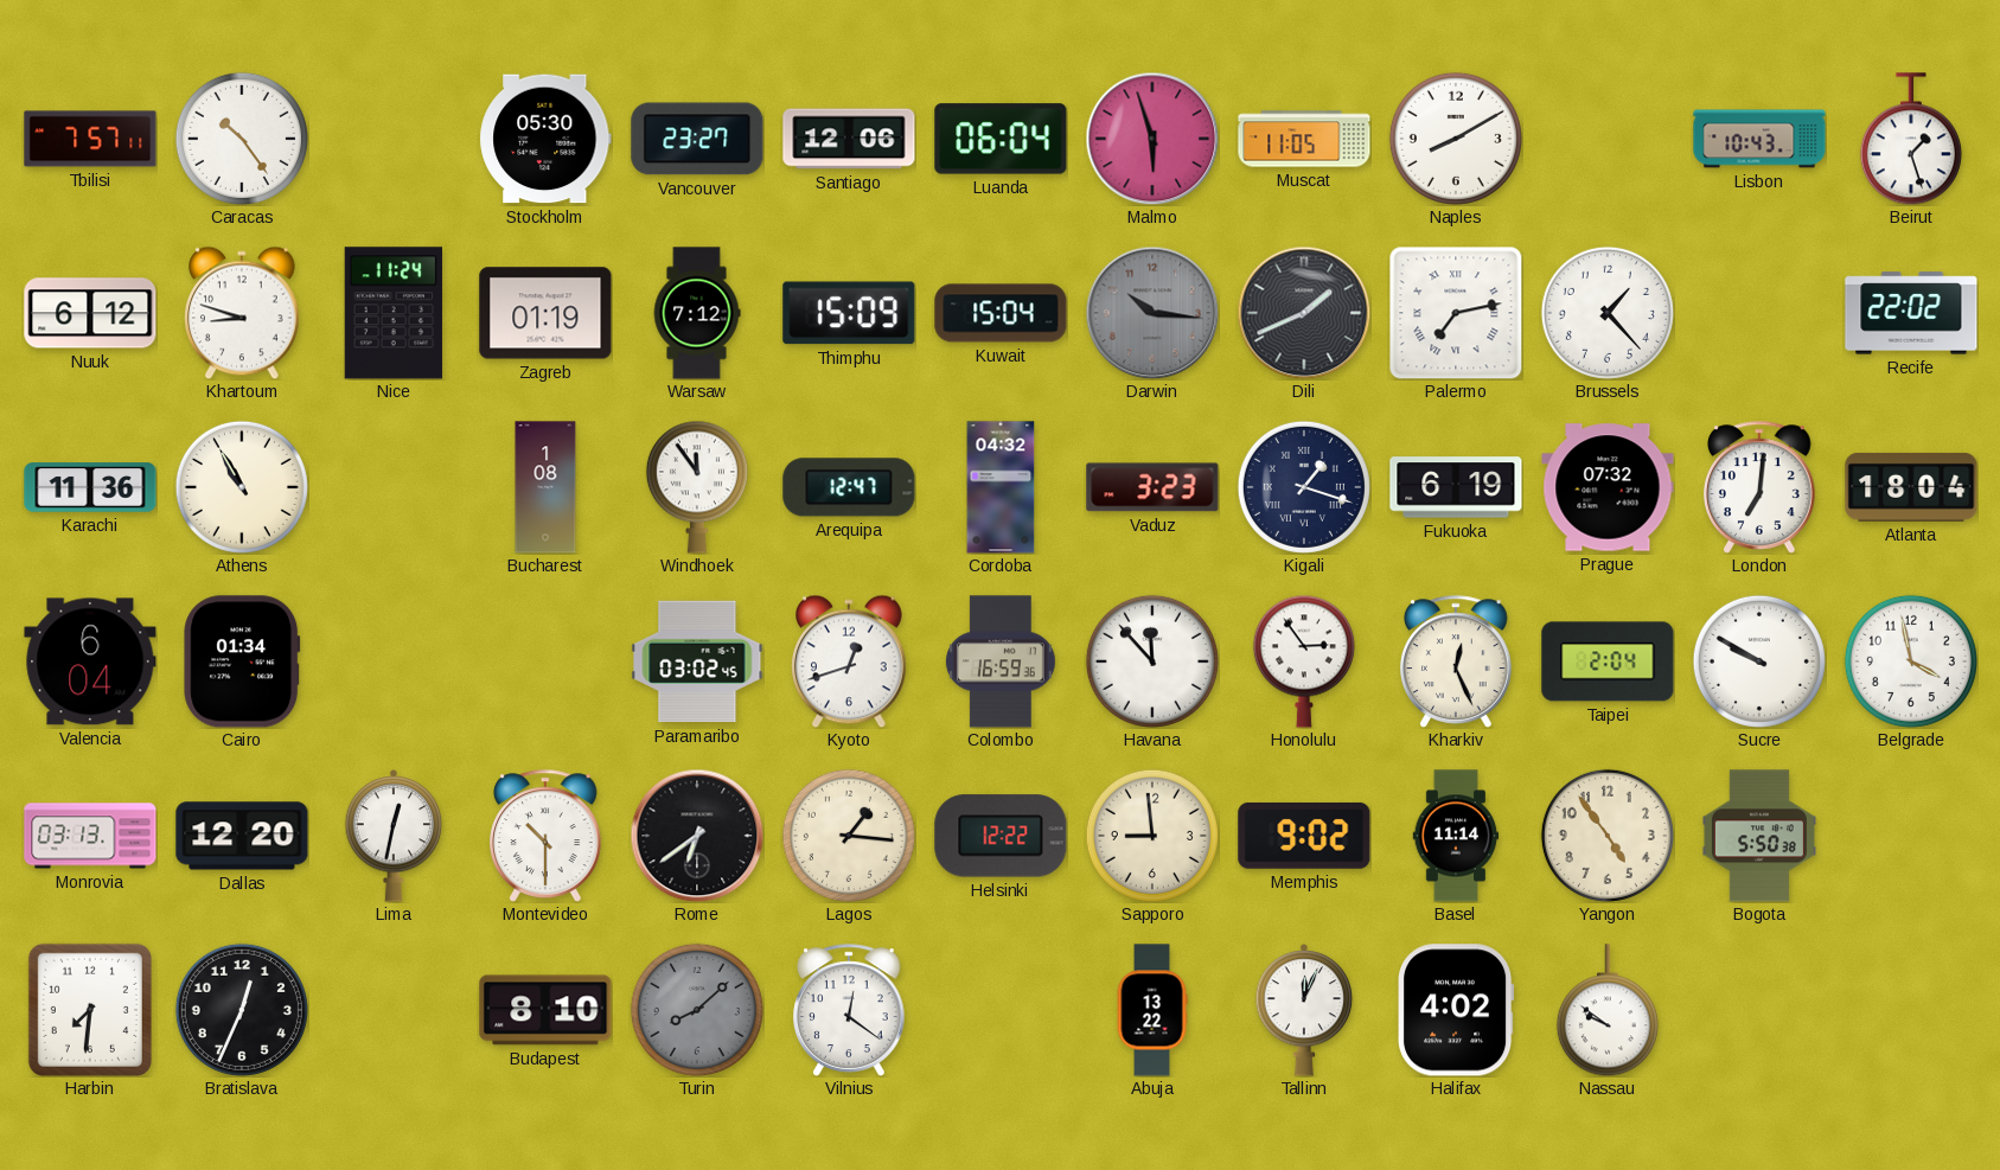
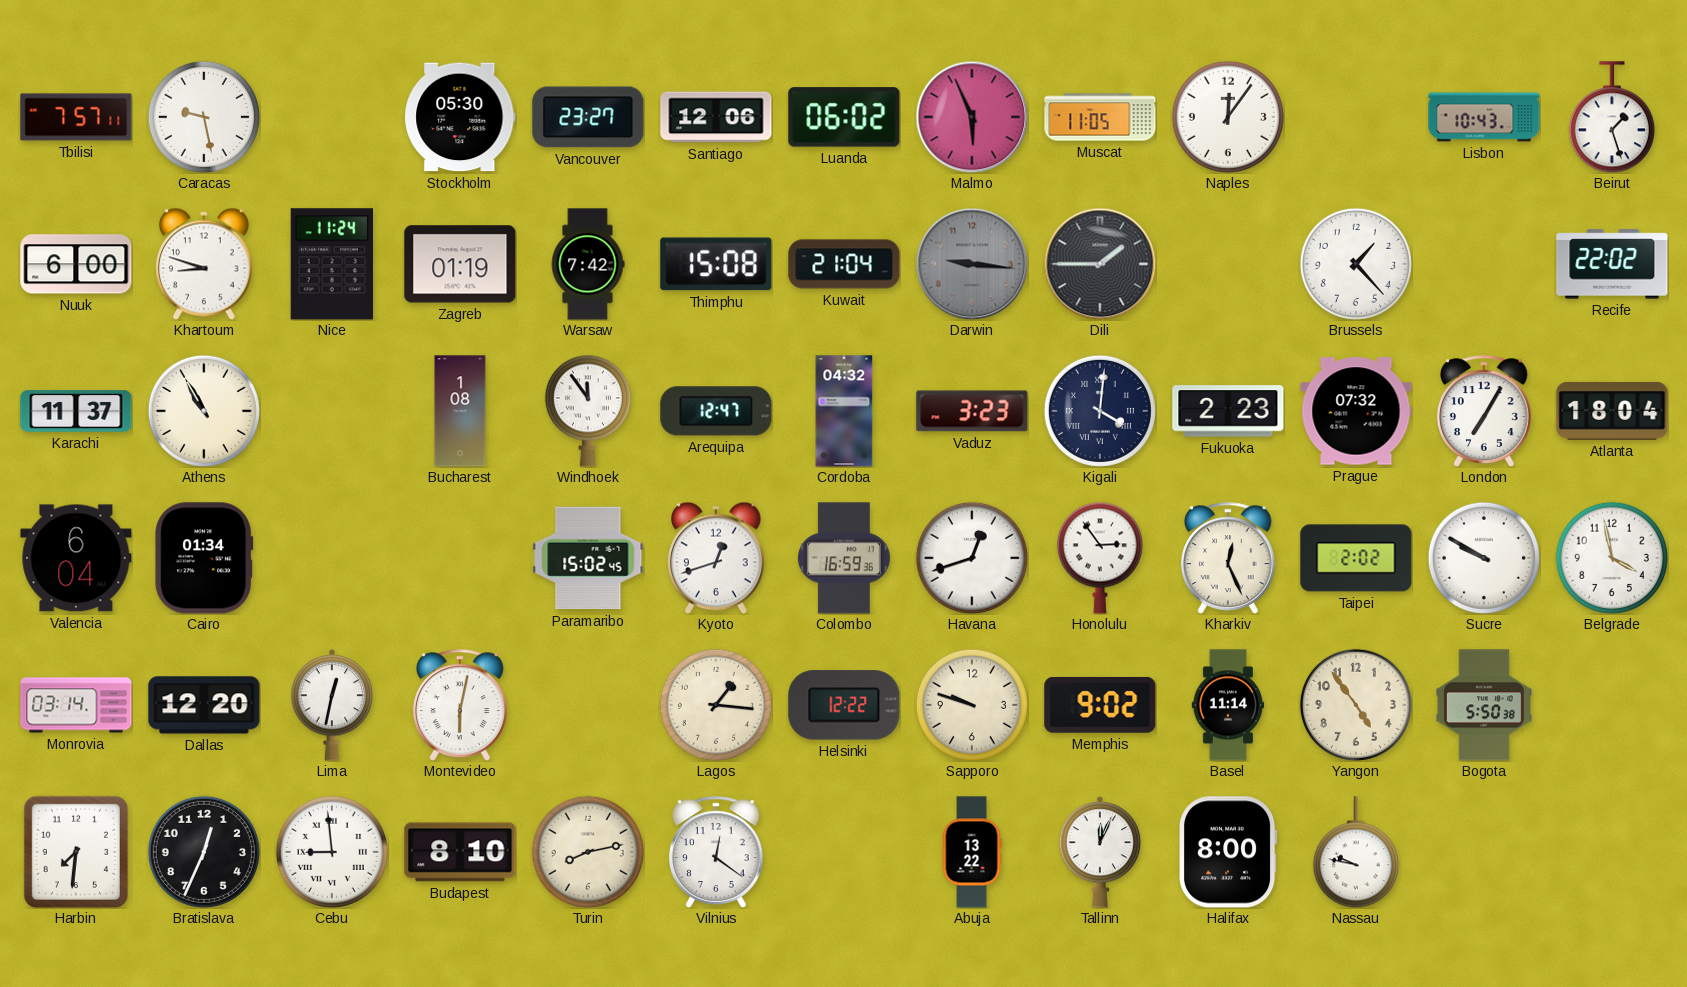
Caracas: 10:24 -> 9:28 (204, 117)
Luanda: 06:04 -> 06:02 (844, 117)
Malmo: 5:57 -> 5:56 (972, 117)
Naples: 8:10 -> 12:06 (1228, 117)
Nuuk: 6:12 -> 6:00 (76, 264)
Warsaw: 7:12 -> 7:42 (588, 264)
Thimphu: 15:09 -> 15:08 (716, 264)
Kuwait: 15:04 -> 21:04 (844, 264)
Darwin: 10:16 -> 9:16 (972, 264)
Dili: 1:41 -> 1:45 (1100, 264)
Palermo: 7:13 -> none (1456, 313)
Karachi: 11:36 -> 11:37 (76, 411)
Kigali: 1:18 -> 4:01 (1100, 411)
Fukuoka: 6:19 -> 2:23 (1228, 411)
London: 7:01 -> 7:05 (1485, 411)
Paramaribo: 03:02 -> 15:02 (588, 558)
Havana: 11:53 -> 12:42 (972, 558)
Taipei: 2:04 -> 2:02 (1356, 558)
Monrovia: 03:13 -> 03:14 (76, 705)
Montevideo: 10:30 -> 6:02 (461, 705)
Rome: 6:39 -> none (697, 836)
Sapporo: 8:59 -> 9:48 (972, 705)
Cebu: none -> 8:59 (332, 852)
Turin: 8:08 -> 8:13 (588, 852)
Turin dial: grey -> cream (588, 852)
Halifax: 4:02 -> 8:00 (1229, 852)
Nassau: 9:51 -> 9:47 (1356, 852)
